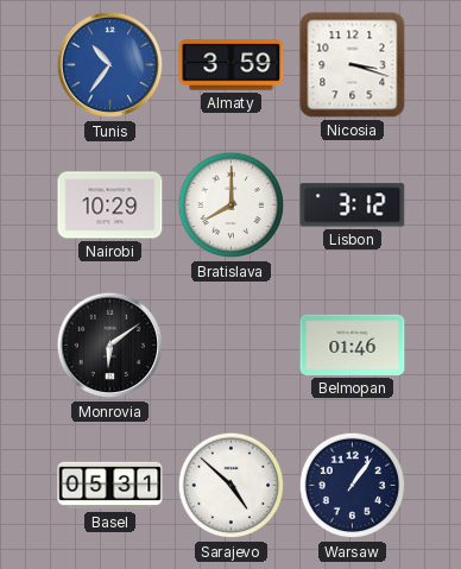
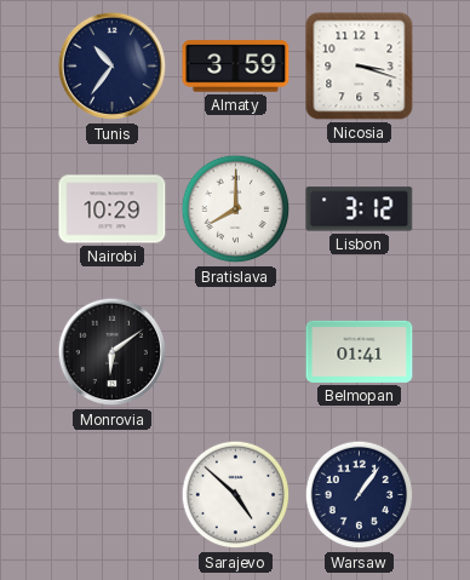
Tunis dial: blue -> navy (113, 67)
Belmopan: 01:46 -> 01:41 (360, 351)
Basel: 05:31 -> none (110, 486)
